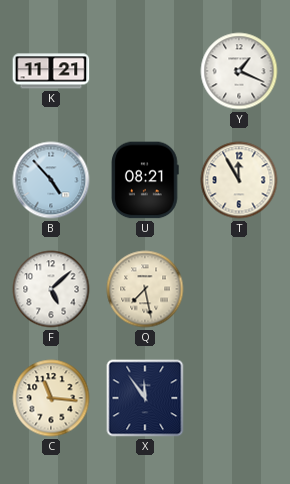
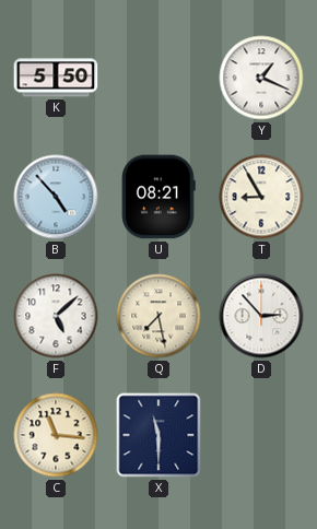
K: 11:21 -> 5:50 (56, 78)
T: 11:55 -> 8:55 (261, 197)
D: none -> 2:53 (261, 316)
X: 11:54 -> 11:30 (158, 435)
